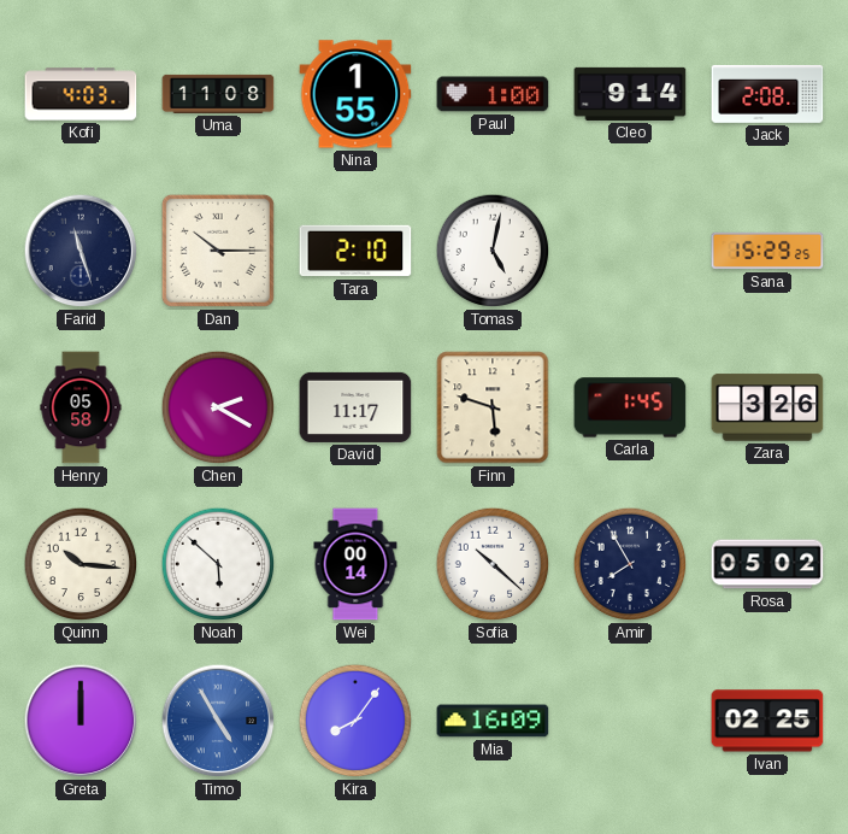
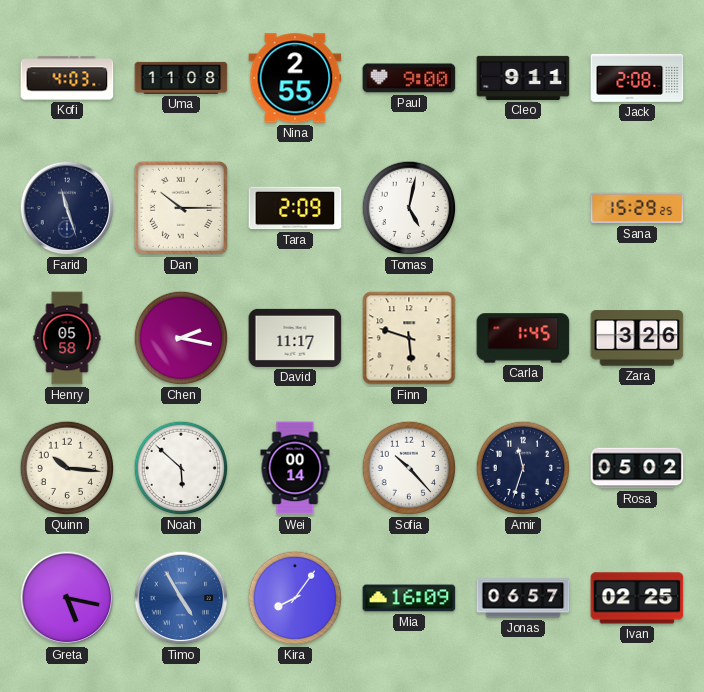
Nina: 1:55 -> 2:55 (295, 78)
Paul: 1:00 -> 9:00 (409, 78)
Cleo: 9:14 -> 9:11 (523, 78)
Tara: 2:10 -> 2:09 (295, 208)
Chen: 2:20 -> 2:17 (181, 338)
Sofia: 10:22 -> 10:23 (409, 468)
Amir: 7:55 -> 11:33 (523, 468)
Greta: 12:00 -> 5:17 (67, 598)
Jonas: none -> 06:57 (523, 598)
